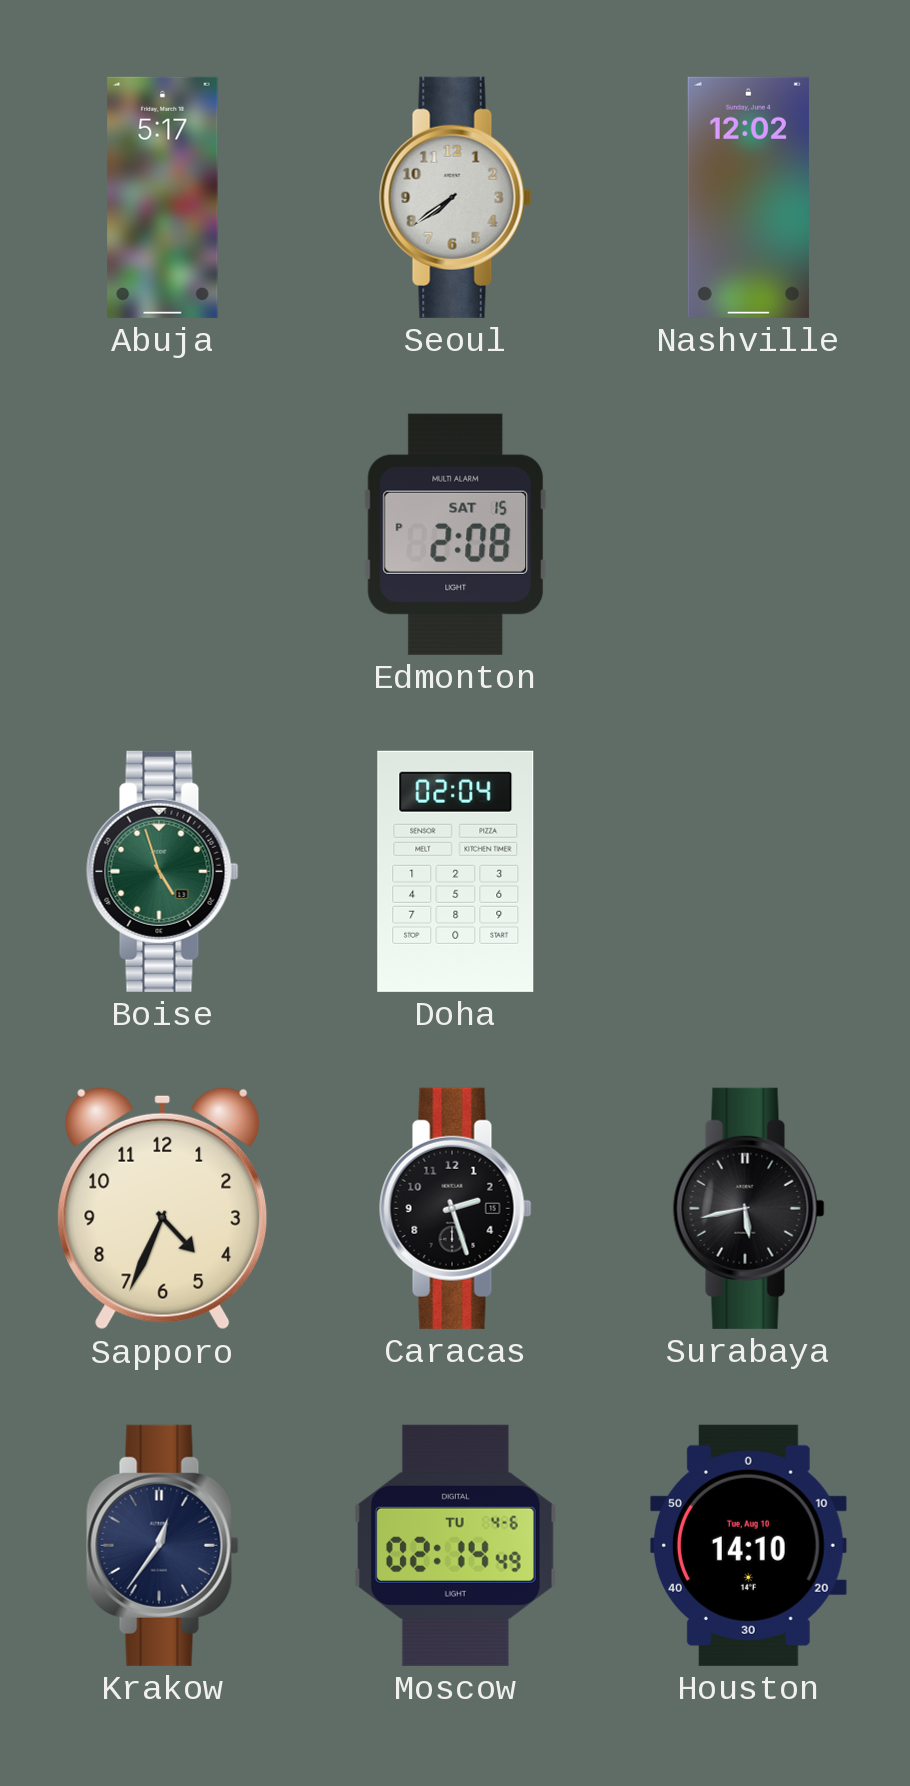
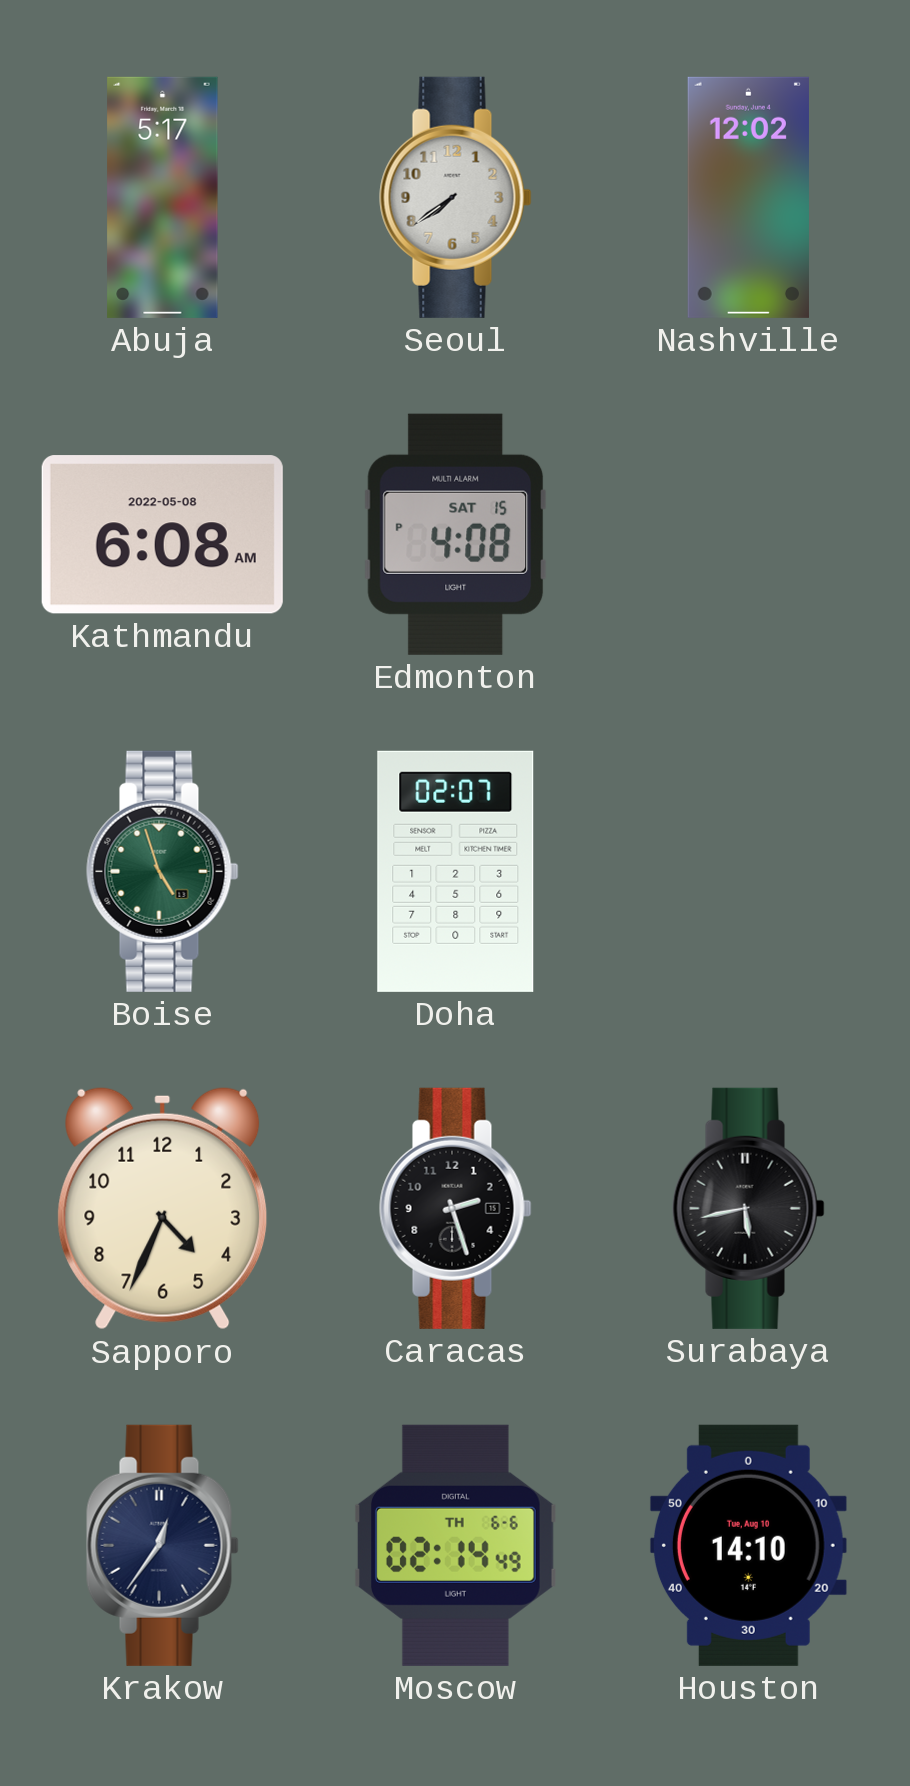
Kathmandu: none -> 6:08 (162, 535)
Edmonton: 2:08 -> 4:08 (456, 534)
Doha: 02:04 -> 02:07 (456, 871)
Moscow date: TU 4-6 -> TH 6-6 (456, 1545)
